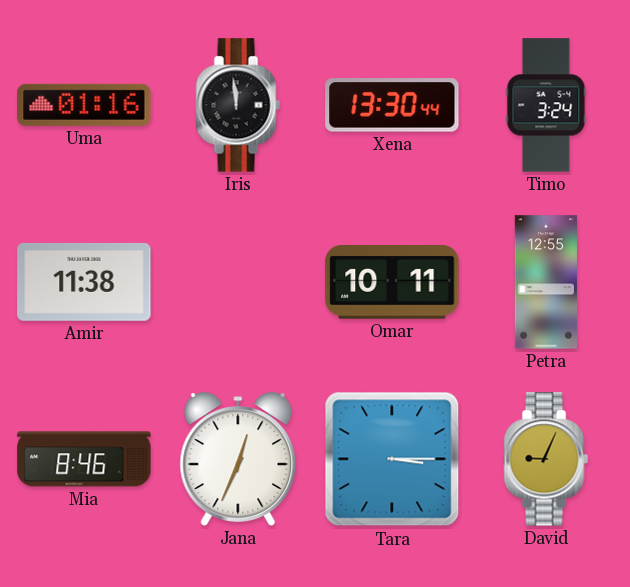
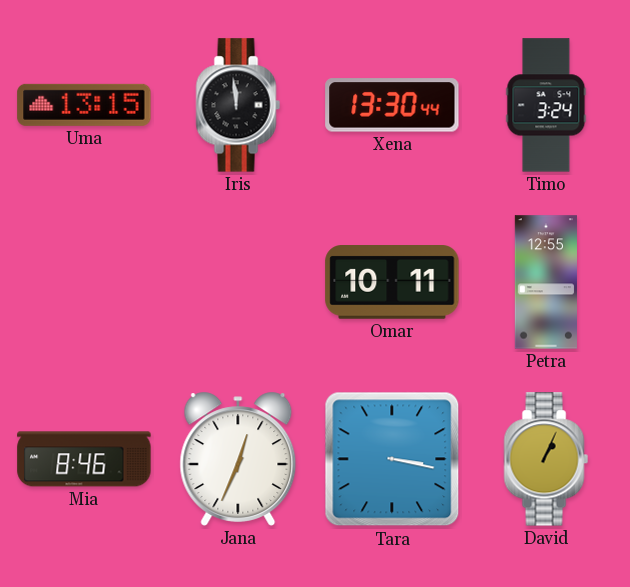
Uma: 01:16 -> 13:15 (84, 105)
Amir: 11:38 -> none (84, 282)
Tara: 3:15 -> 3:17 (392, 459)
David: 9:04 -> 1:04 (546, 459)
